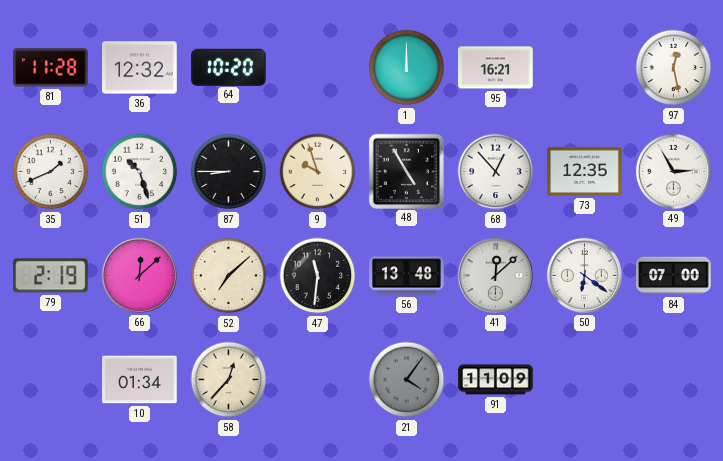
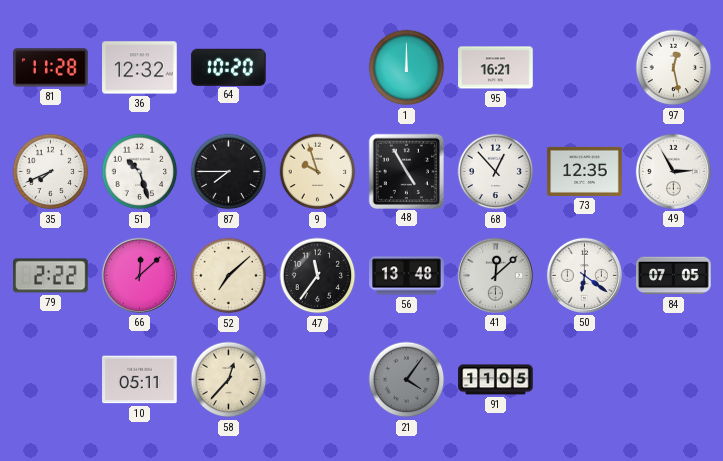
35: 1:41 -> 7:41 (51, 172)
87: 8:45 -> 7:45 (229, 172)
79: 2:19 -> 2:22 (51, 276)
47: 11:31 -> 11:36 (318, 276)
84: 07:00 -> 07:05 (674, 276)
10: 01:34 -> 05:11 (140, 380)
91: 11:09 -> 11:05 (496, 380)
